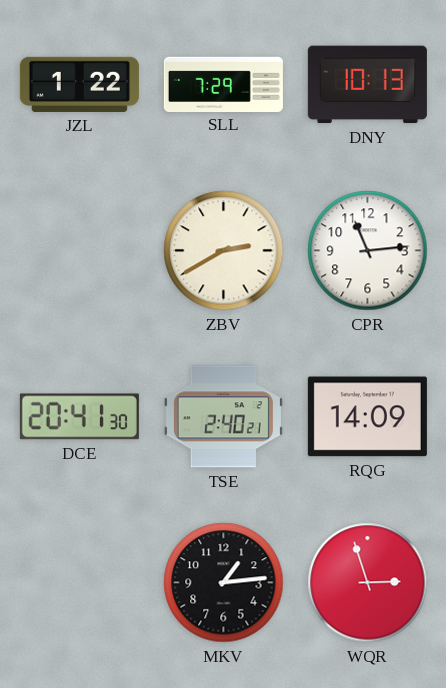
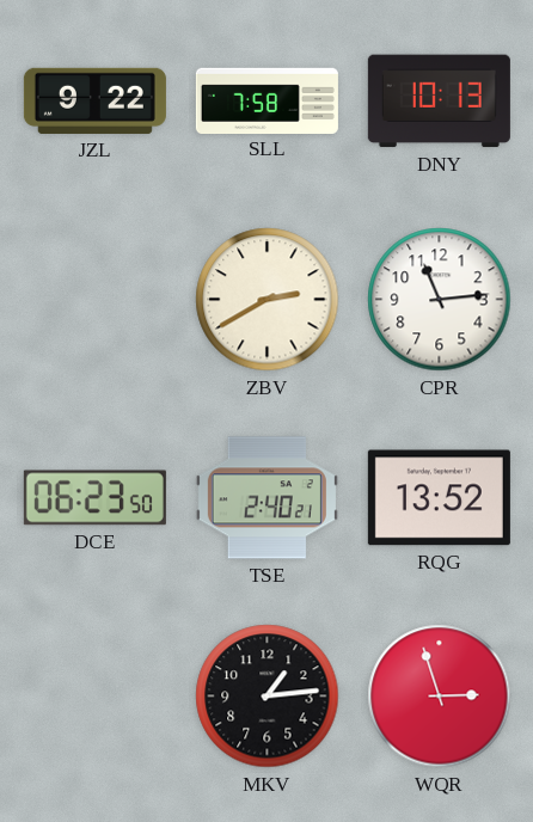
JZL: 1:22 -> 9:22 (94, 100)
SLL: 7:29 -> 7:58 (266, 100)
DCE: 20:41 -> 06:23 (94, 498)
RQG: 14:09 -> 13:52 (439, 498)
